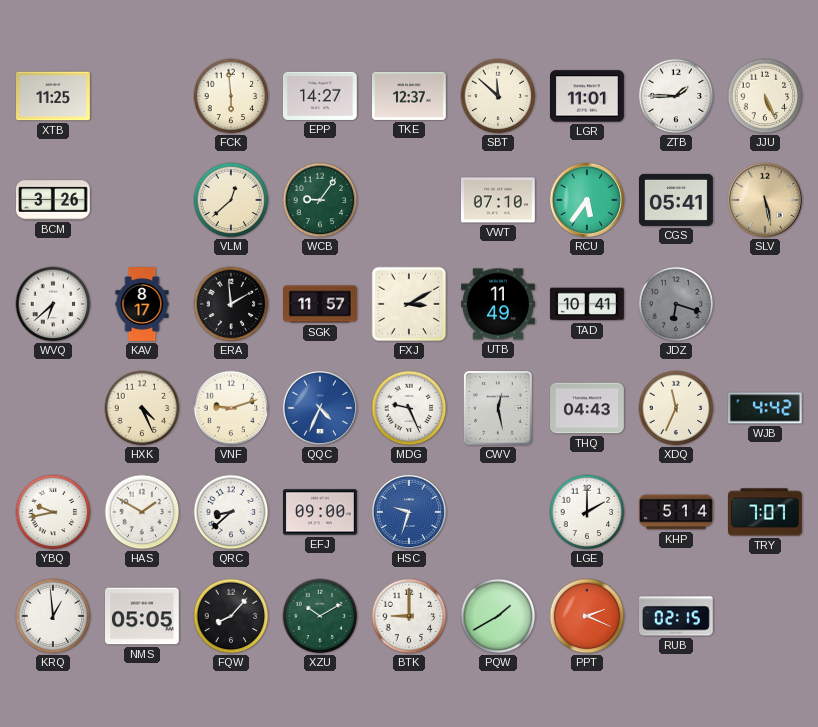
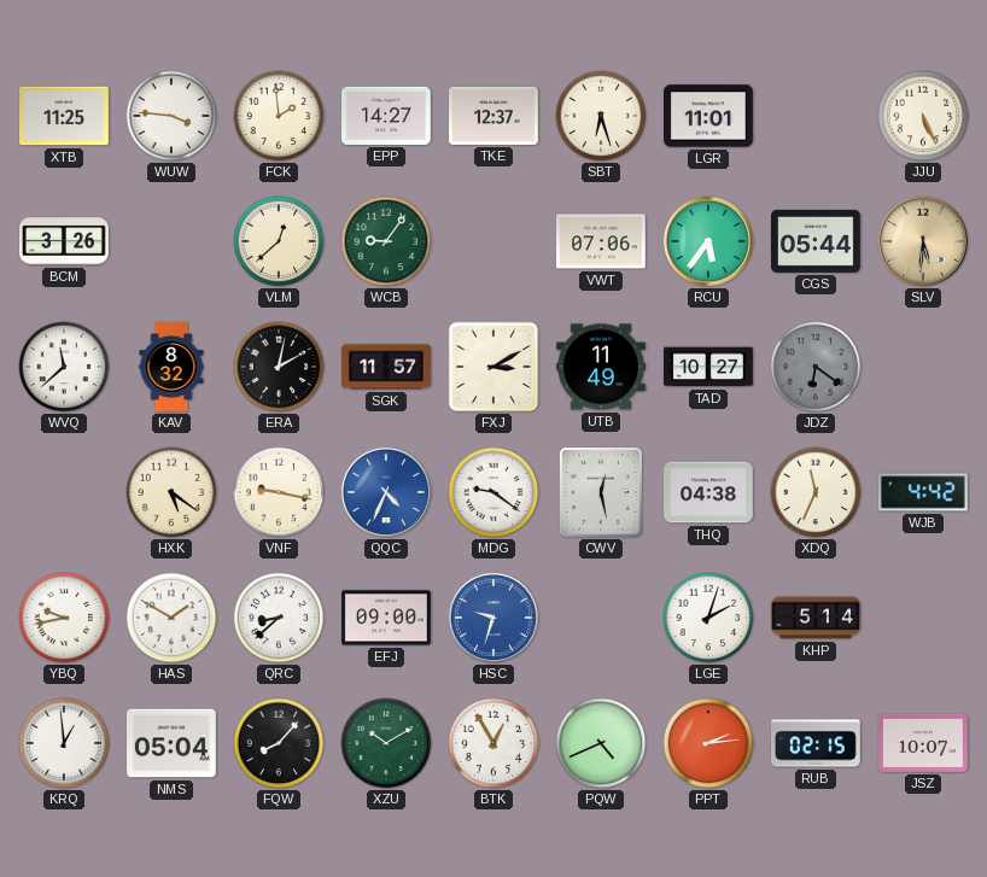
WUW: none -> 3:46 (171, 116)
FCK: 5:59 -> 1:59 (279, 116)
SBT: 11:52 -> 6:27 (601, 116)
ZTB: 1:45 -> none (676, 96)
VWT: 07:10 -> 07:06 (602, 241)
CGS: 05:41 -> 05:44 (817, 241)
SLV: 5:28 -> 5:31 (923, 241)
WVQ: 6:38 -> 11:38 (64, 367)
KAV: 8:17 -> 8:32 (171, 367)
ERA: 1:59 -> 2:02 (279, 367)
TAD: 10:41 -> 10:27 (709, 367)
JDZ: 6:18 -> 6:21 (816, 367)
HXK: 4:26 -> 5:21 (171, 492)
VNF: 9:12 -> 9:17 (279, 492)
MDG: 9:26 -> 9:21 (493, 492)
THQ: 04:43 -> 04:38 (709, 492)
LGE: 2:00 -> 2:03 (708, 618)
TRY: 7:07 -> none (766, 512)
NMS: 05:05 -> 05:04 (173, 743)
BTK: 9:00 -> 12:55 (493, 743)
PQW: 1:40 -> 4:41 (601, 743)
PPT: 2:19 -> 2:14 (708, 743)
JSZ: none -> 10:07 (924, 743)
